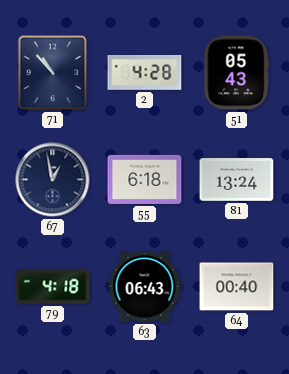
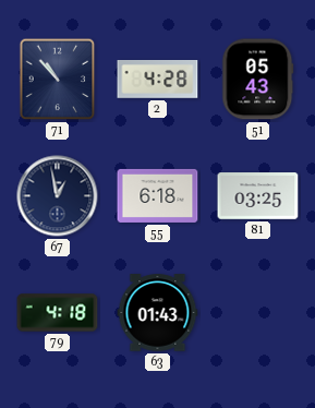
81: 13:24 -> 03:25 (258, 196)
63: 06:43 -> 01:43 (158, 313)
64: 00:40 -> none (237, 287)
